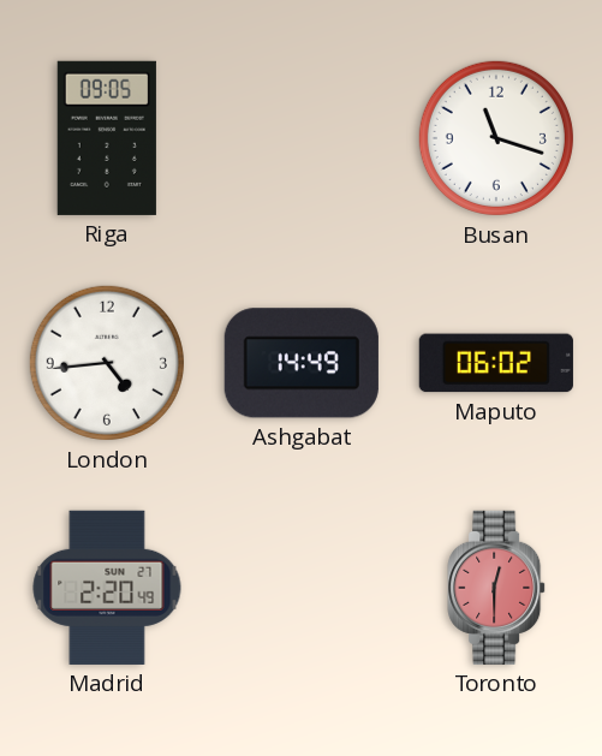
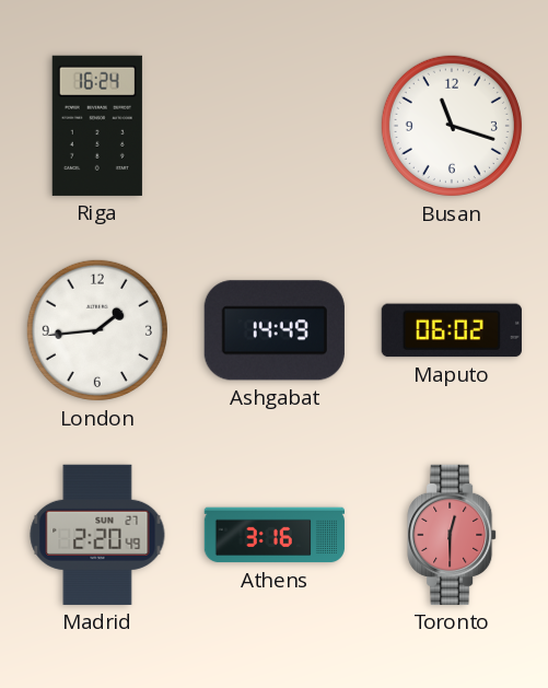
Riga: 09:05 -> 16:24 (97, 126)
London: 4:44 -> 1:44 (97, 330)
Athens: none -> 3:16 (275, 535)
